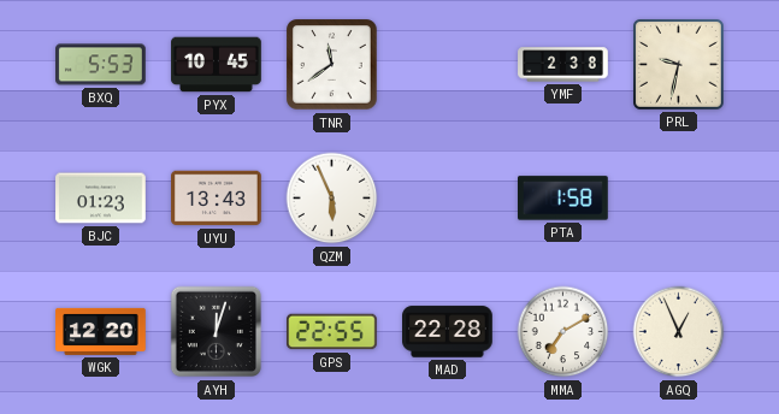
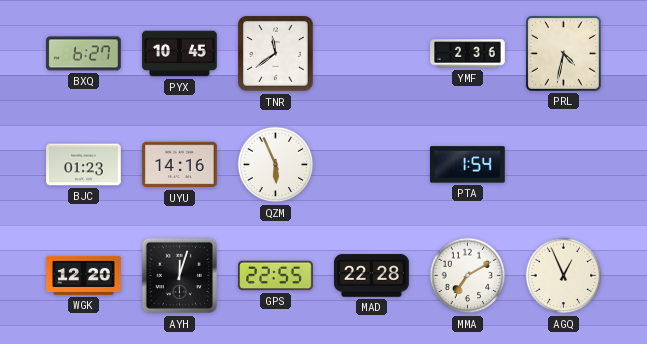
BXQ: 5:53 -> 6:27 (84, 54)
YMF: 2:38 -> 2:36 (468, 54)
PRL: 9:32 -> 4:32 (564, 54)
UYU: 13:43 -> 14:16 (180, 165)
PTA: 1:58 -> 1:54 (468, 165)
